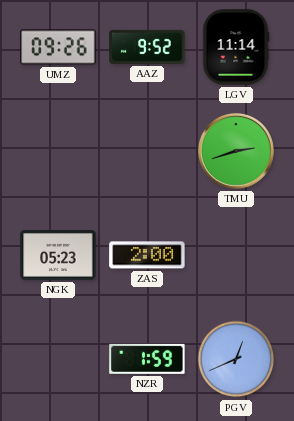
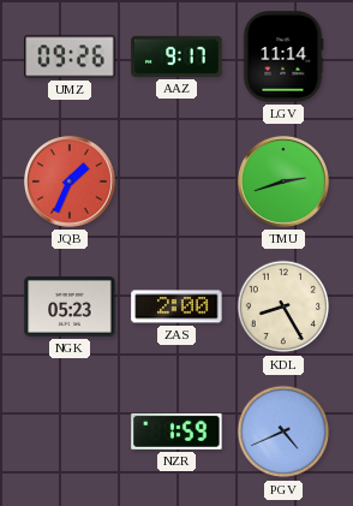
AAZ: 9:52 -> 9:17 (176, 56)
JQB: none -> 1:34 (70, 181)
KDL: none -> 8:25 (283, 306)
PGV: 12:41 -> 4:41 (283, 431)
